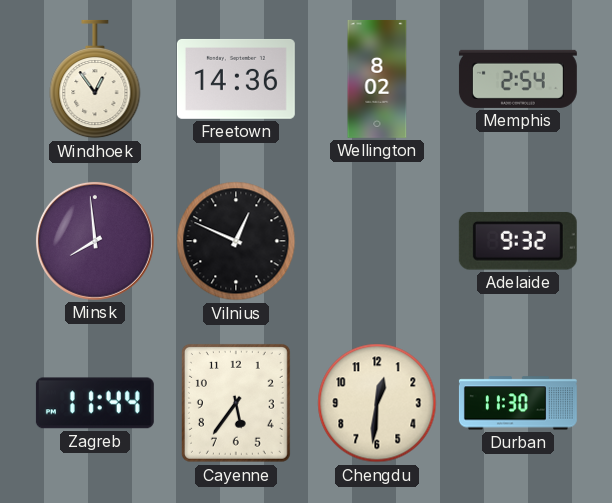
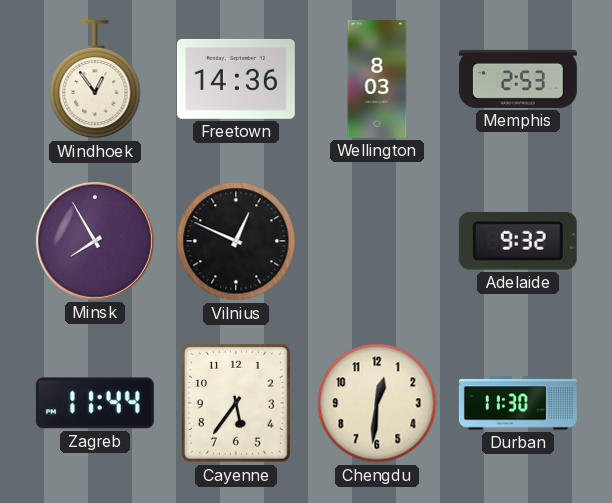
Wellington: 8:02 -> 8:03 (377, 79)
Memphis: 2:54 -> 2:53 (518, 79)
Minsk: 7:59 -> 7:55 (95, 241)
